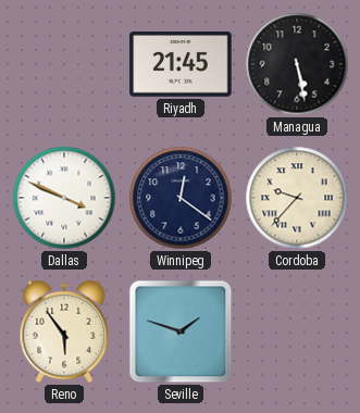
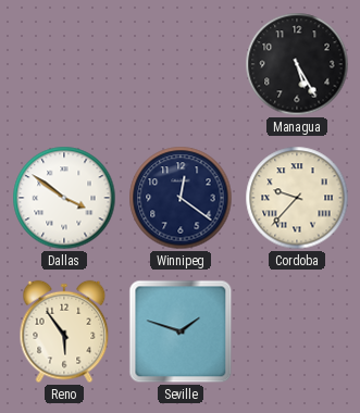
Riyadh: 21:45 -> none (181, 65)
Managua: 5:28 -> 5:25 (297, 64)
Dallas: 3:49 -> 3:51 (64, 198)
